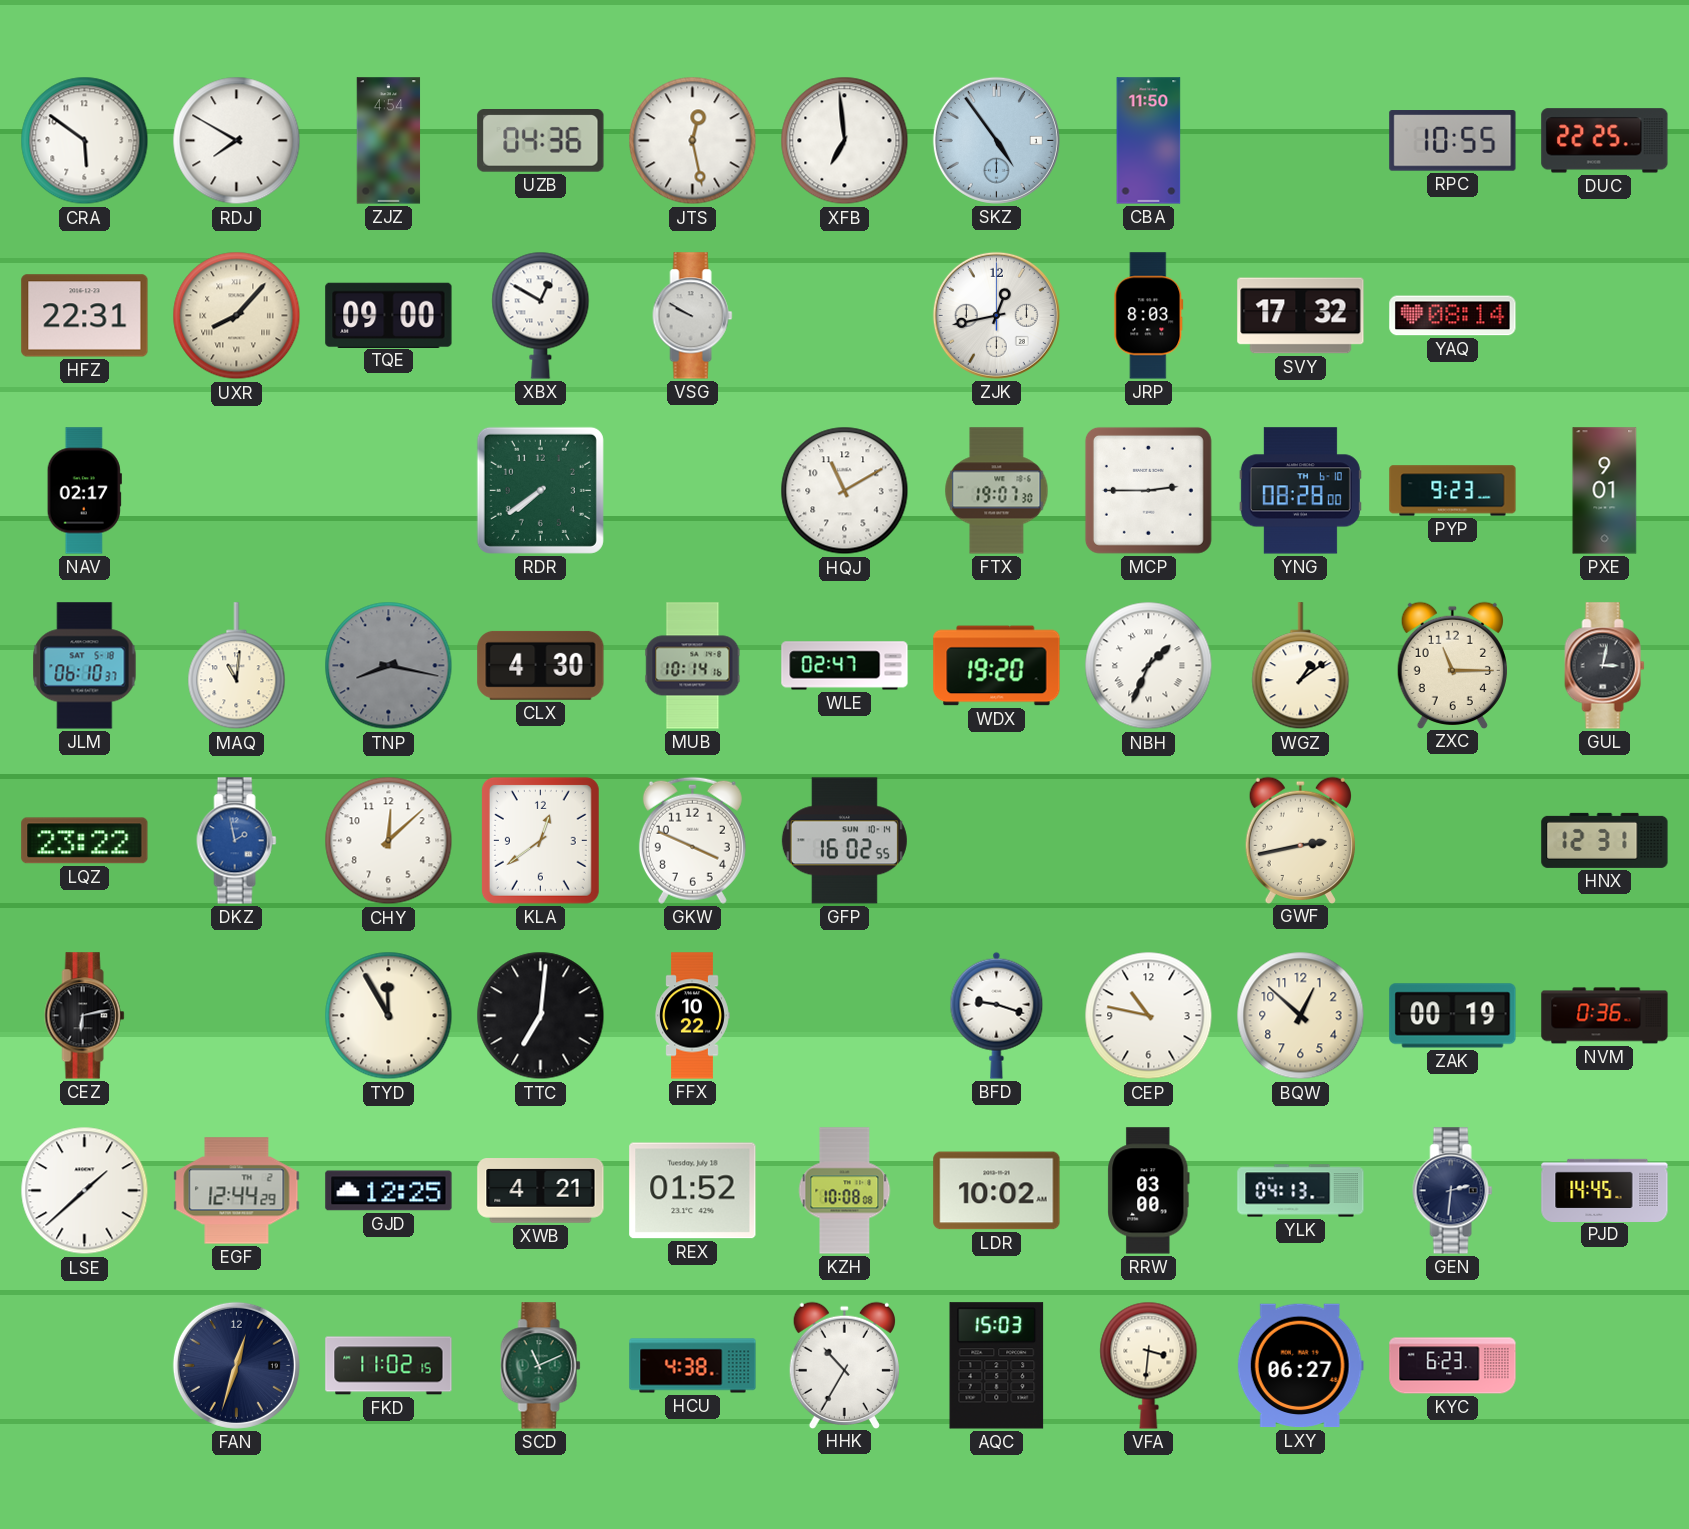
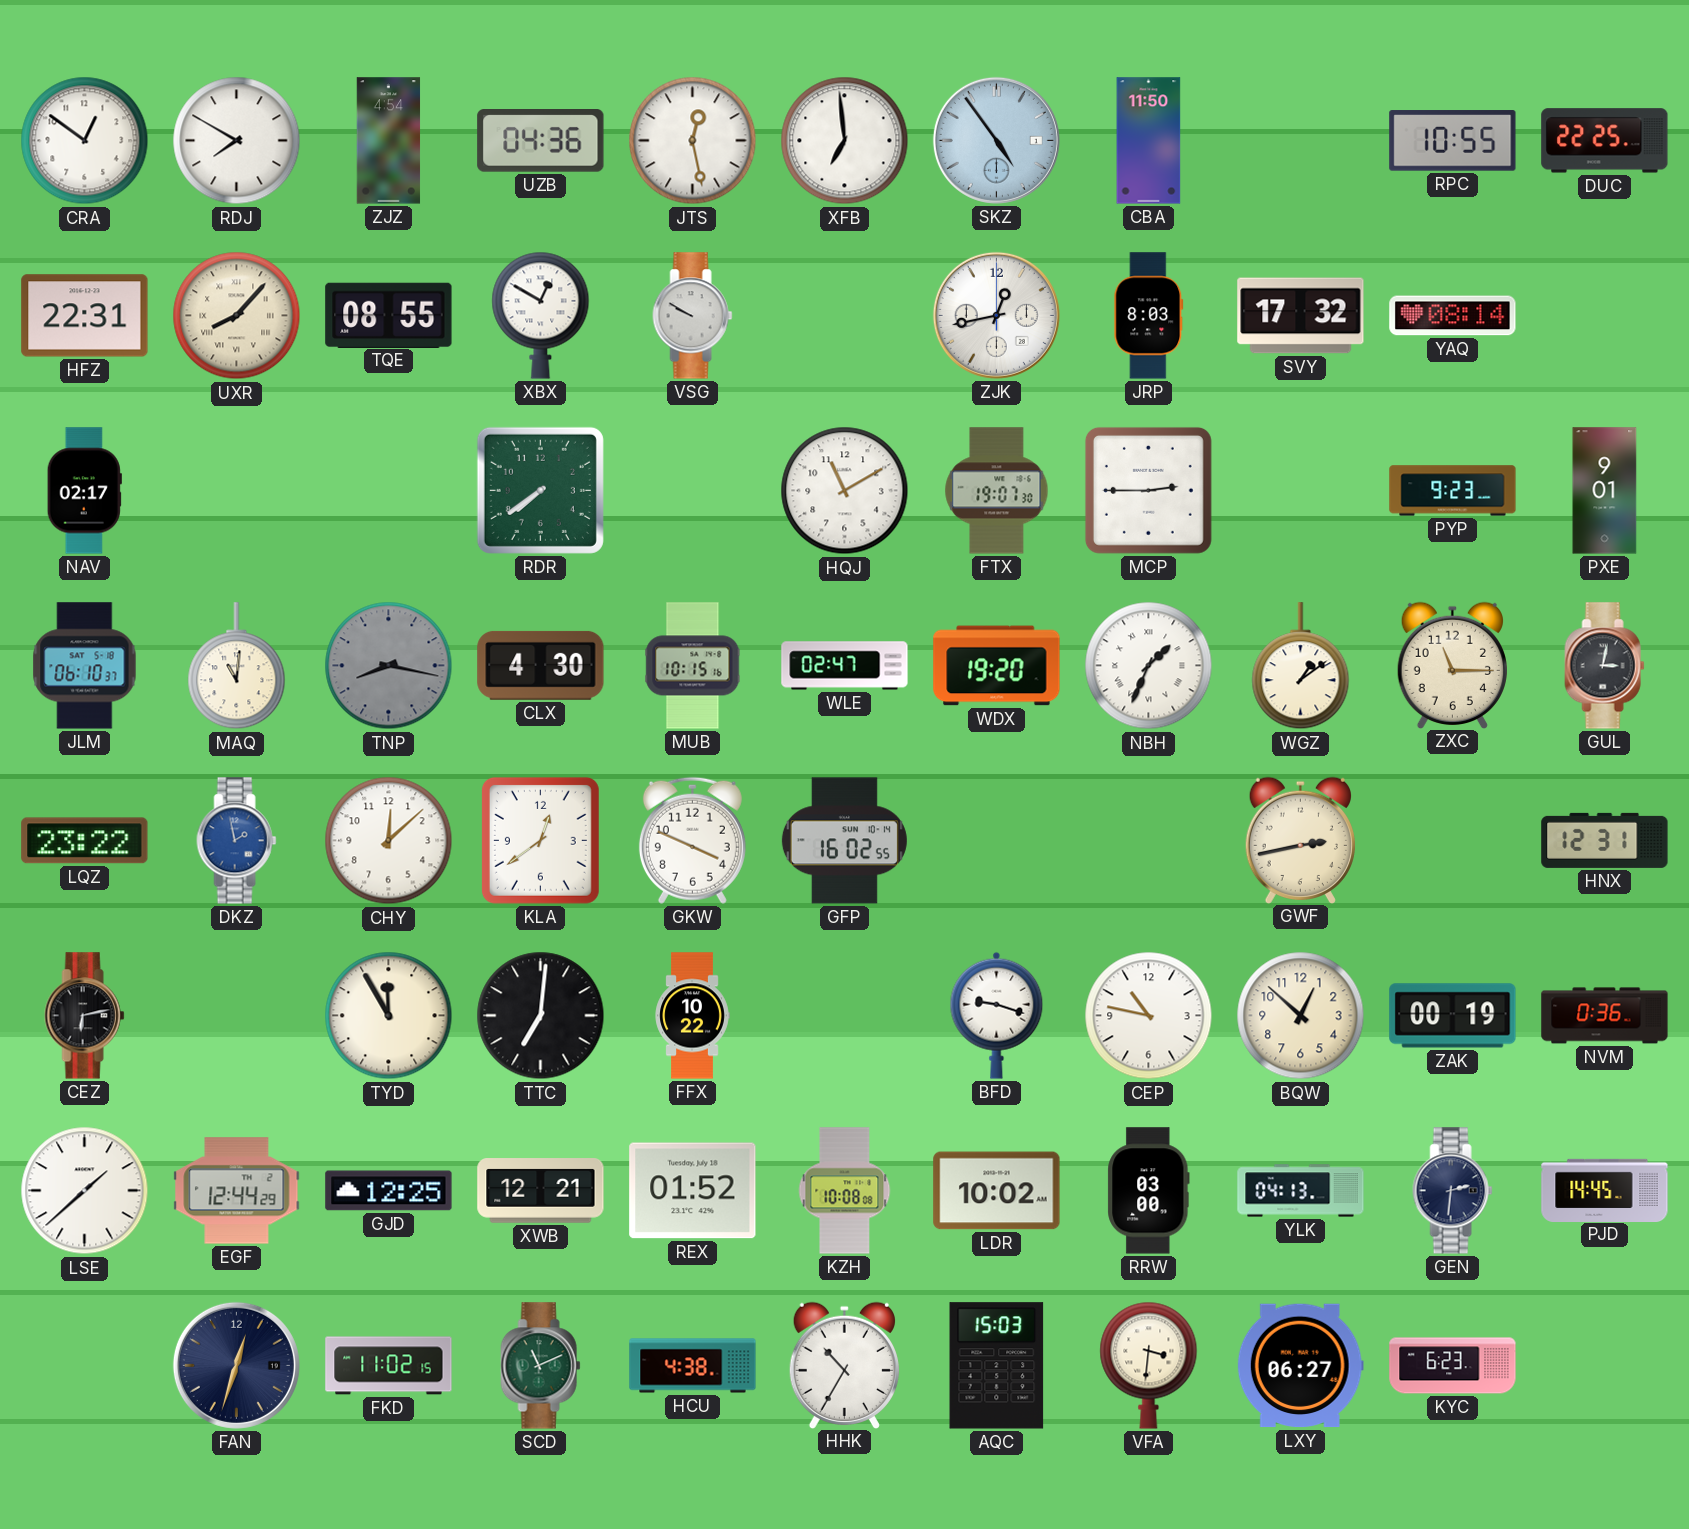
CRA: 5:51 -> 12:51 (85, 141)
TQE: 09:00 -> 08:55 (389, 315)
YNG: 08:28 -> none (1300, 491)
MUB: 10:14 -> 10:15 (693, 666)
XWB: 4:21 -> 12:21 (541, 1191)
